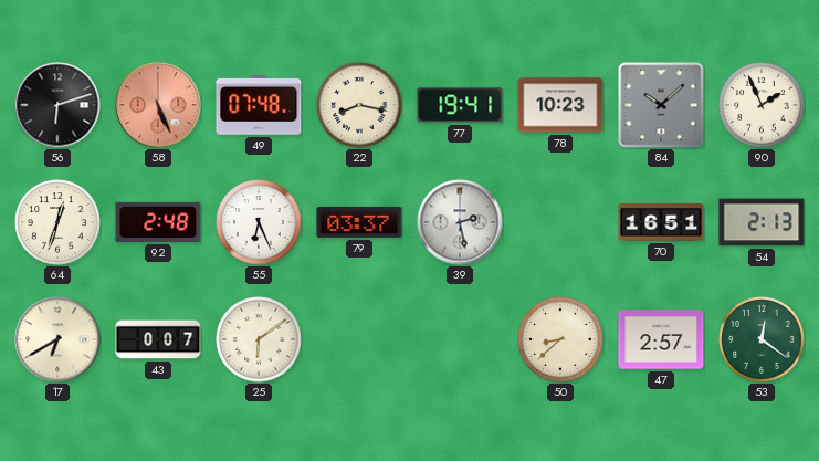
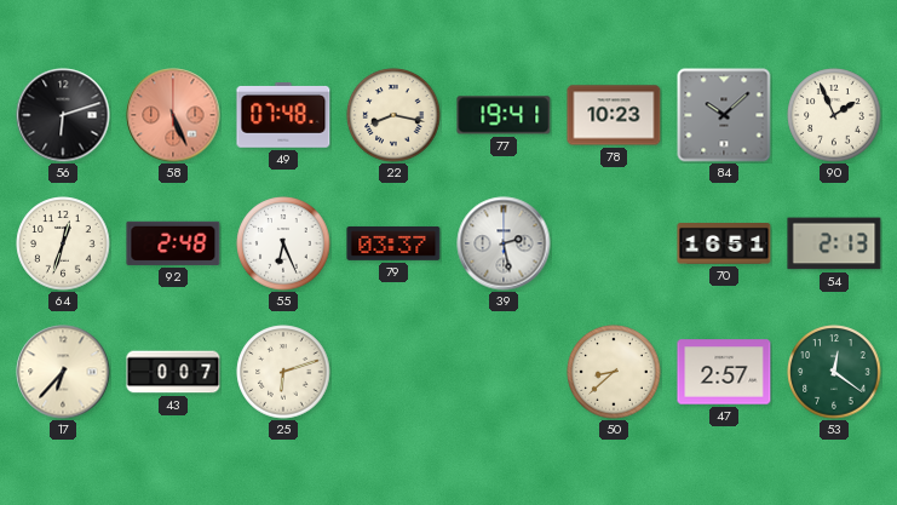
17: 6:40 -> 6:37 (63, 372)
25: 6:09 -> 6:12 (283, 372)
